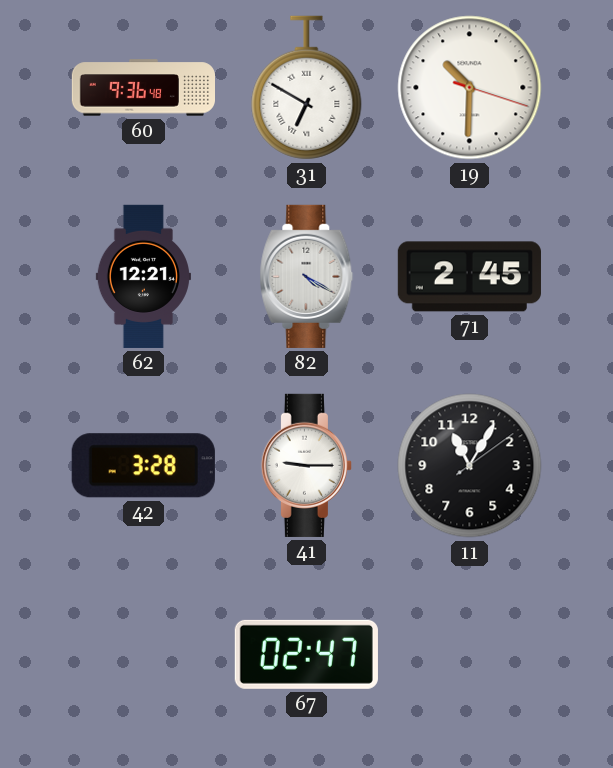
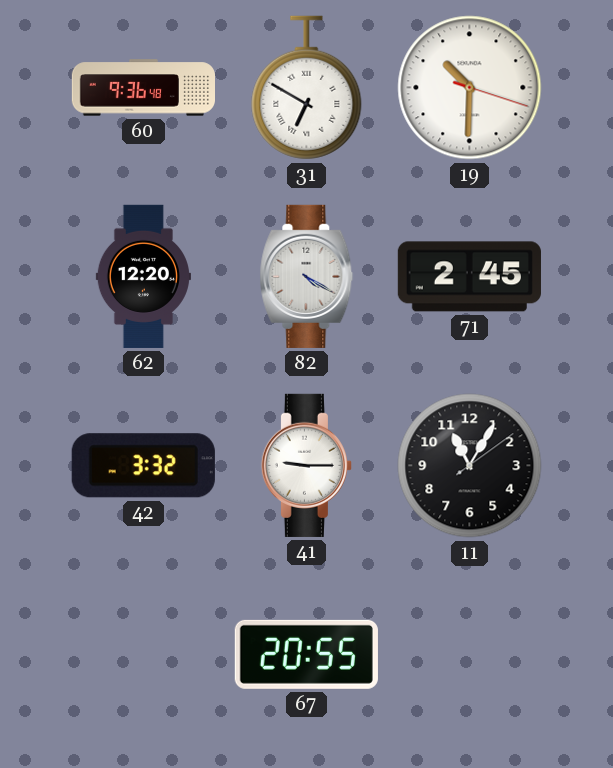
62: 12:21 -> 12:20 (143, 276)
42: 3:28 -> 3:32 (143, 466)
67: 02:47 -> 20:55 (306, 654)
